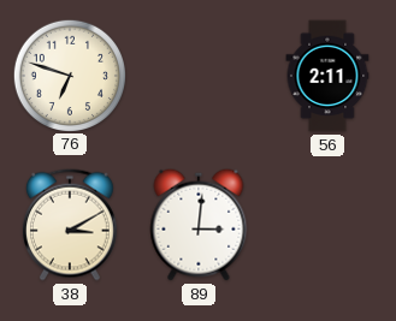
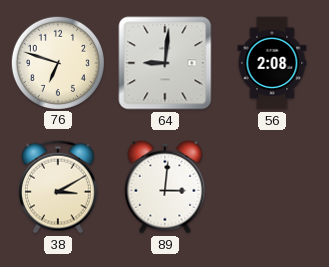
64: none -> 9:01 (165, 63)
56: 2:11 -> 2:08 (272, 63)
